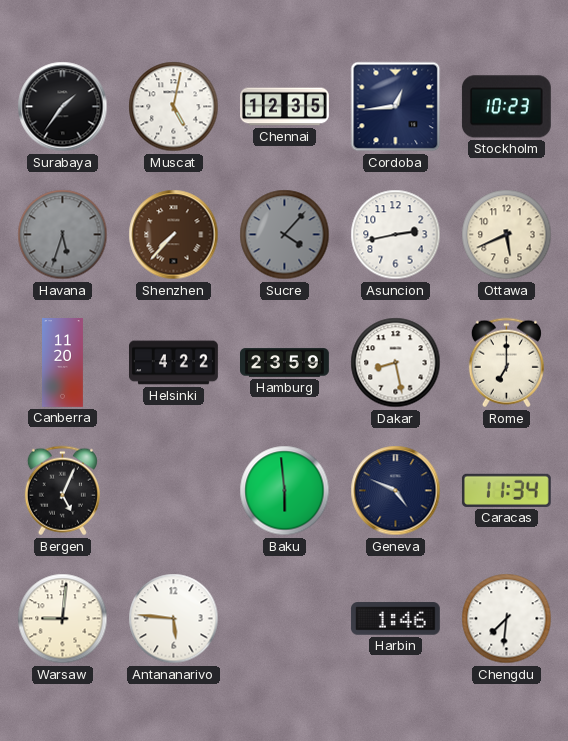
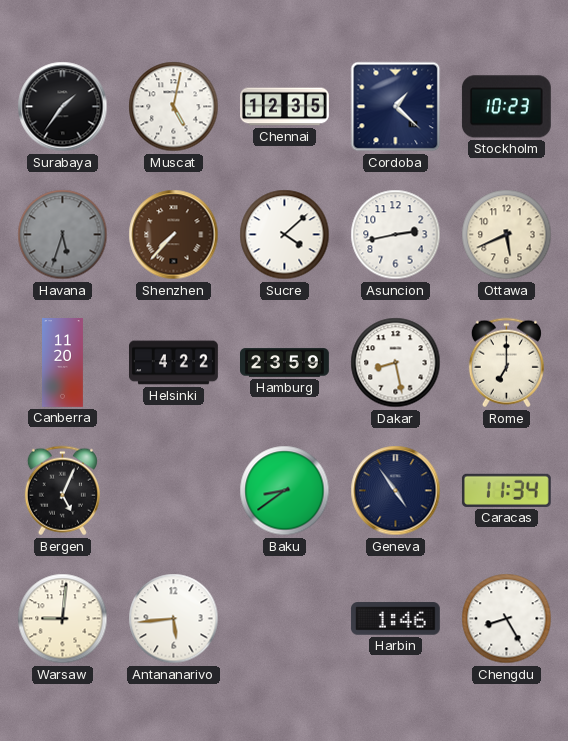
Cordoba: 12:44 -> 1:22 (396, 107)
Sucre: 4:07 -> 4:08 (285, 235)
Sucre dial: grey -> white (285, 235)
Baku: 5:59 -> 8:39 (285, 491)
Geneva: 4:49 -> 4:54 (396, 491)
Antananarivo: 5:46 -> 5:44 (174, 619)
Chengdu: 7:31 -> 8:25 (507, 619)
